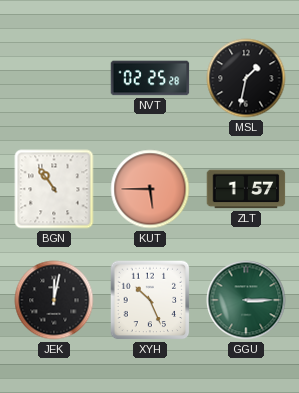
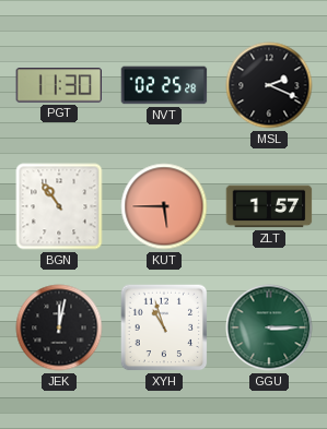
PGT: none -> 11:30 (59, 85)
MSL: 1:32 -> 2:19 (269, 85)
XYH: 10:26 -> 10:57 (164, 327)
